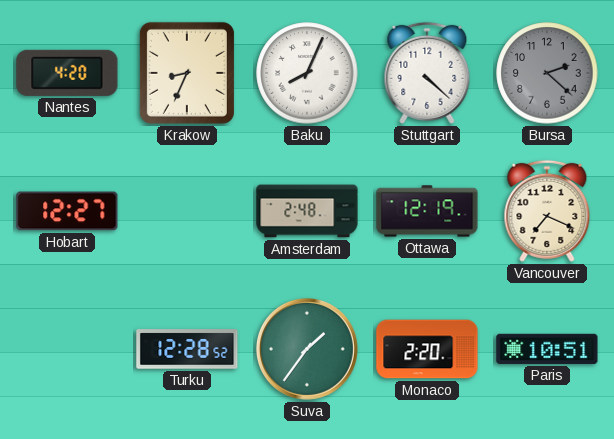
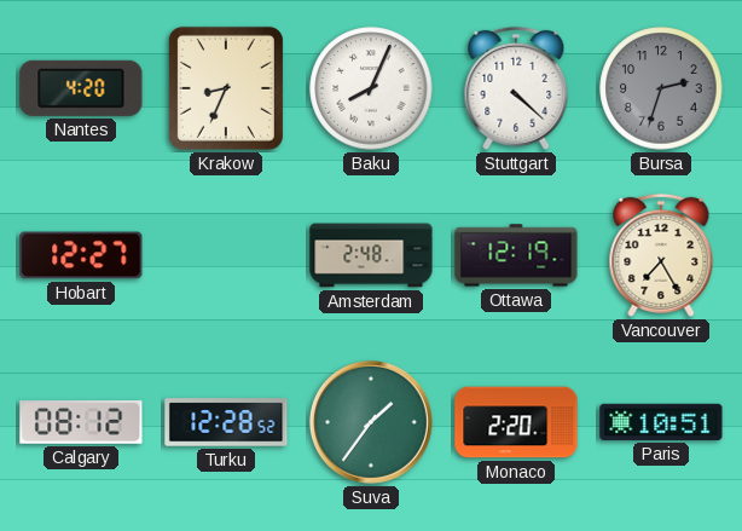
Bursa: 2:22 -> 2:33 (661, 88)
Vancouver: 7:19 -> 7:25 (661, 255)
Calgary: none -> 08:12 (81, 423)
